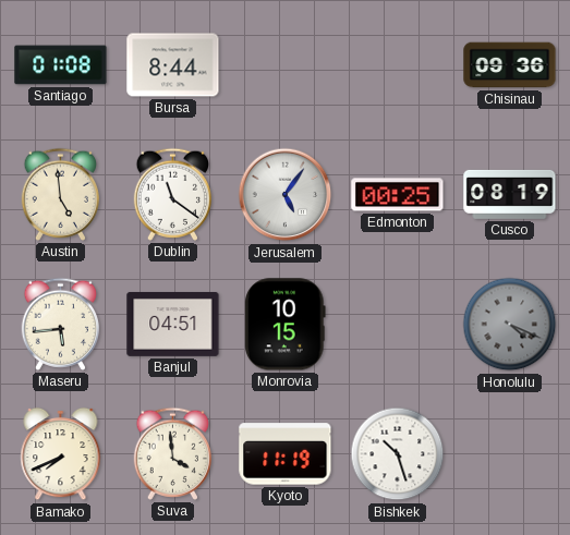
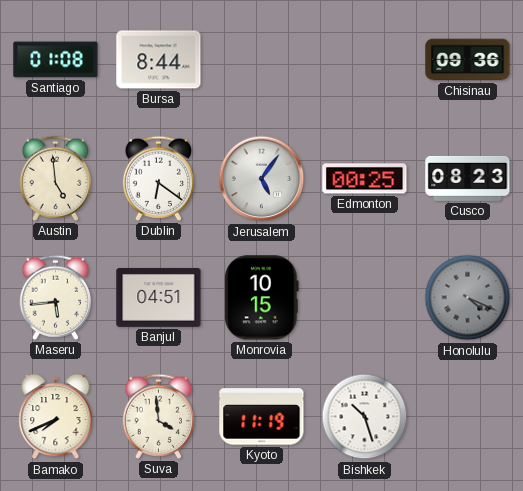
Dublin: 11:21 -> 6:21 (158, 178)
Cusco: 08:19 -> 08:23 (468, 178)
